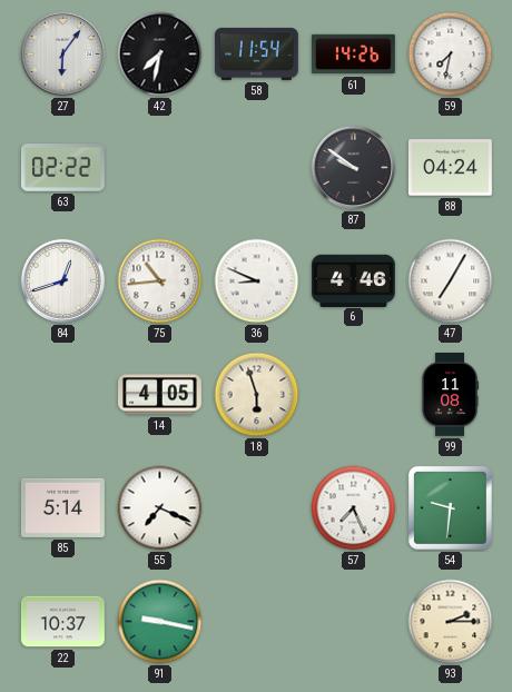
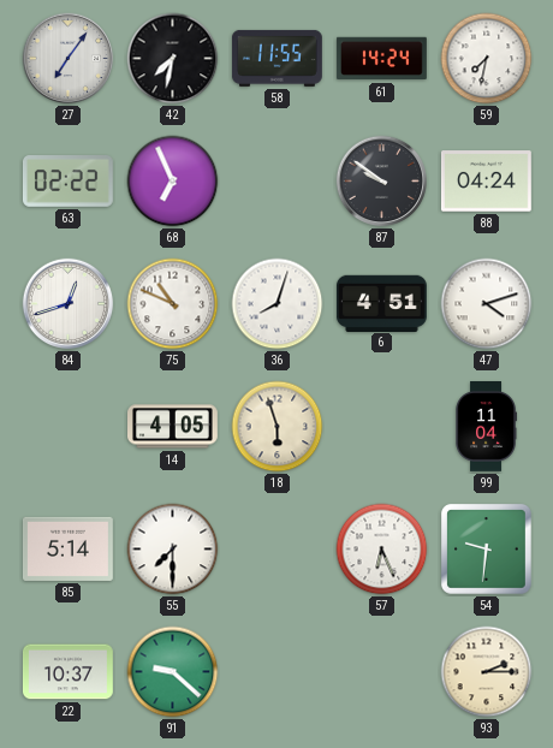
27: 6:06 -> 7:06 (69, 59)
58: 11:54 -> 11:55 (276, 58)
61: 14:26 -> 14:24 (381, 59)
68: none -> 6:56 (173, 182)
75: 10:44 -> 10:49 (173, 304)
36: 8:49 -> 8:03 (278, 304)
6: 4:46 -> 4:51 (381, 303)
47: 7:05 -> 4:12 (487, 304)
99: 11:08 -> 11:04 (486, 427)
55: 7:19 -> 7:30 (173, 550)
57: 7:26 -> 6:26 (382, 550)
91: 9:17 -> 9:22 (173, 672)
